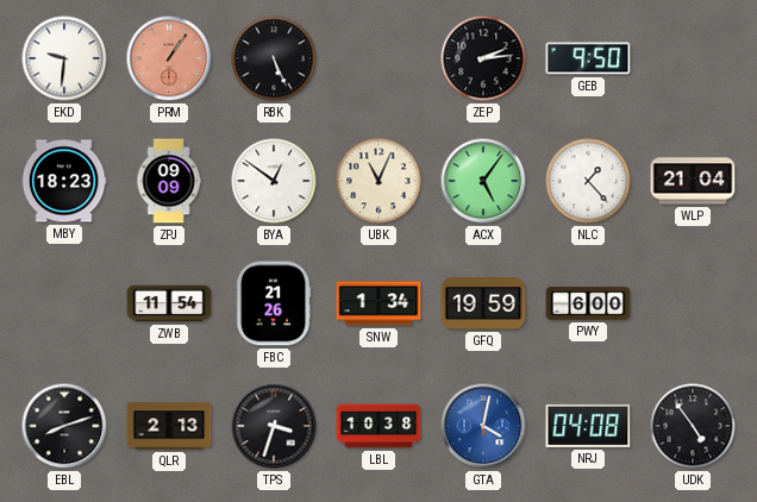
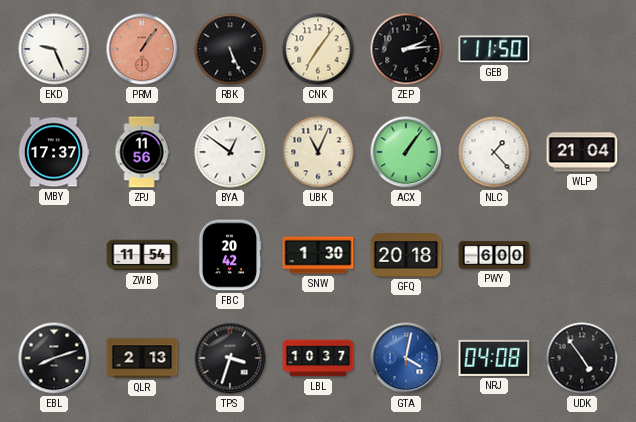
EKD: 9:31 -> 9:26 (54, 49)
CNK: none -> 7:06 (318, 49)
GEB: 9:50 -> 11:50 (494, 49)
MBY: 18:23 -> 17:37 (54, 152)
ZPJ: 09:09 -> 11:56 (142, 152)
ACX: 5:06 -> 1:06 (406, 152)
FBC: 21:26 -> 20:42 (230, 255)
SNW: 1:34 -> 1:30 (318, 255)
GFQ: 19:59 -> 20:18 (406, 255)
LBL: 10:38 -> 10:37 (318, 358)
